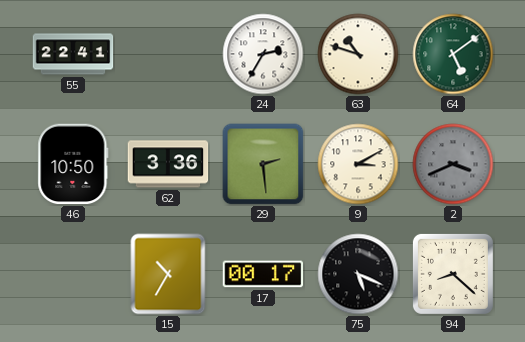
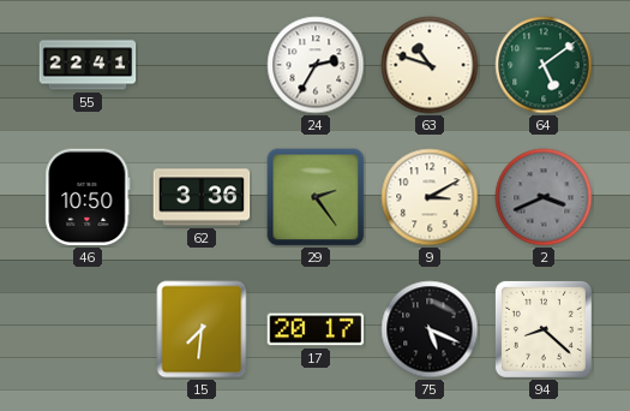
29: 2:29 -> 2:24 (316, 197)
15: 10:35 -> 7:31 (202, 329)
17: 00:17 -> 20:17 (316, 329)
